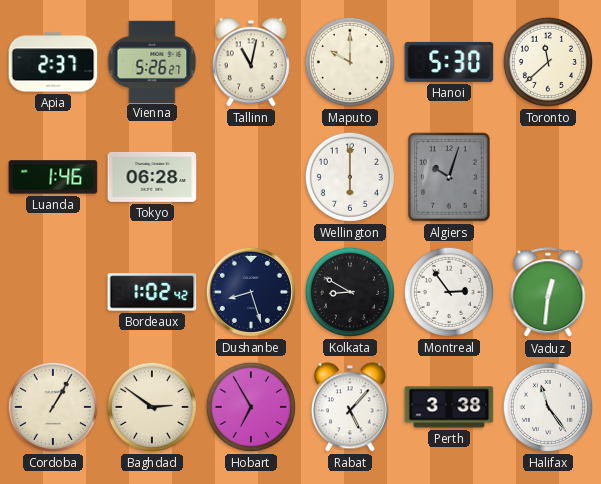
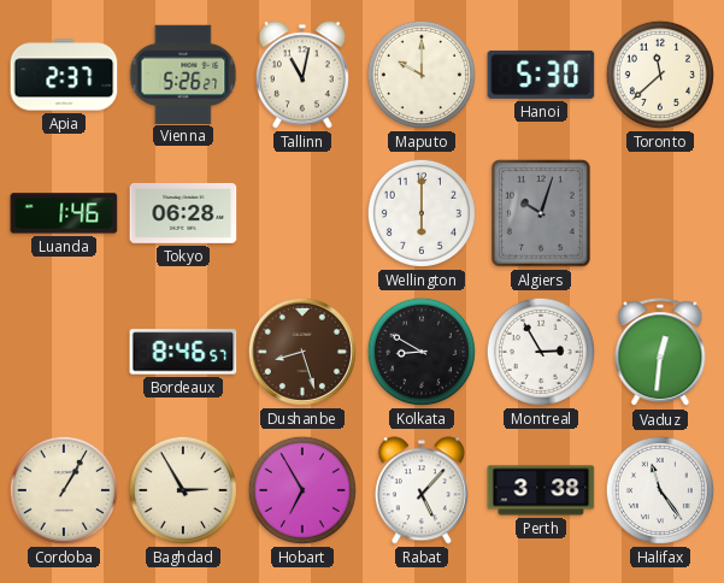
Bordeaux: 1:02 -> 8:46 (183, 352)
Dushanbe dial: navy -> brown (302, 352)
Montreal: 2:54 -> 2:55 (541, 352)
Baghdad: 2:51 -> 2:55 (183, 490)
